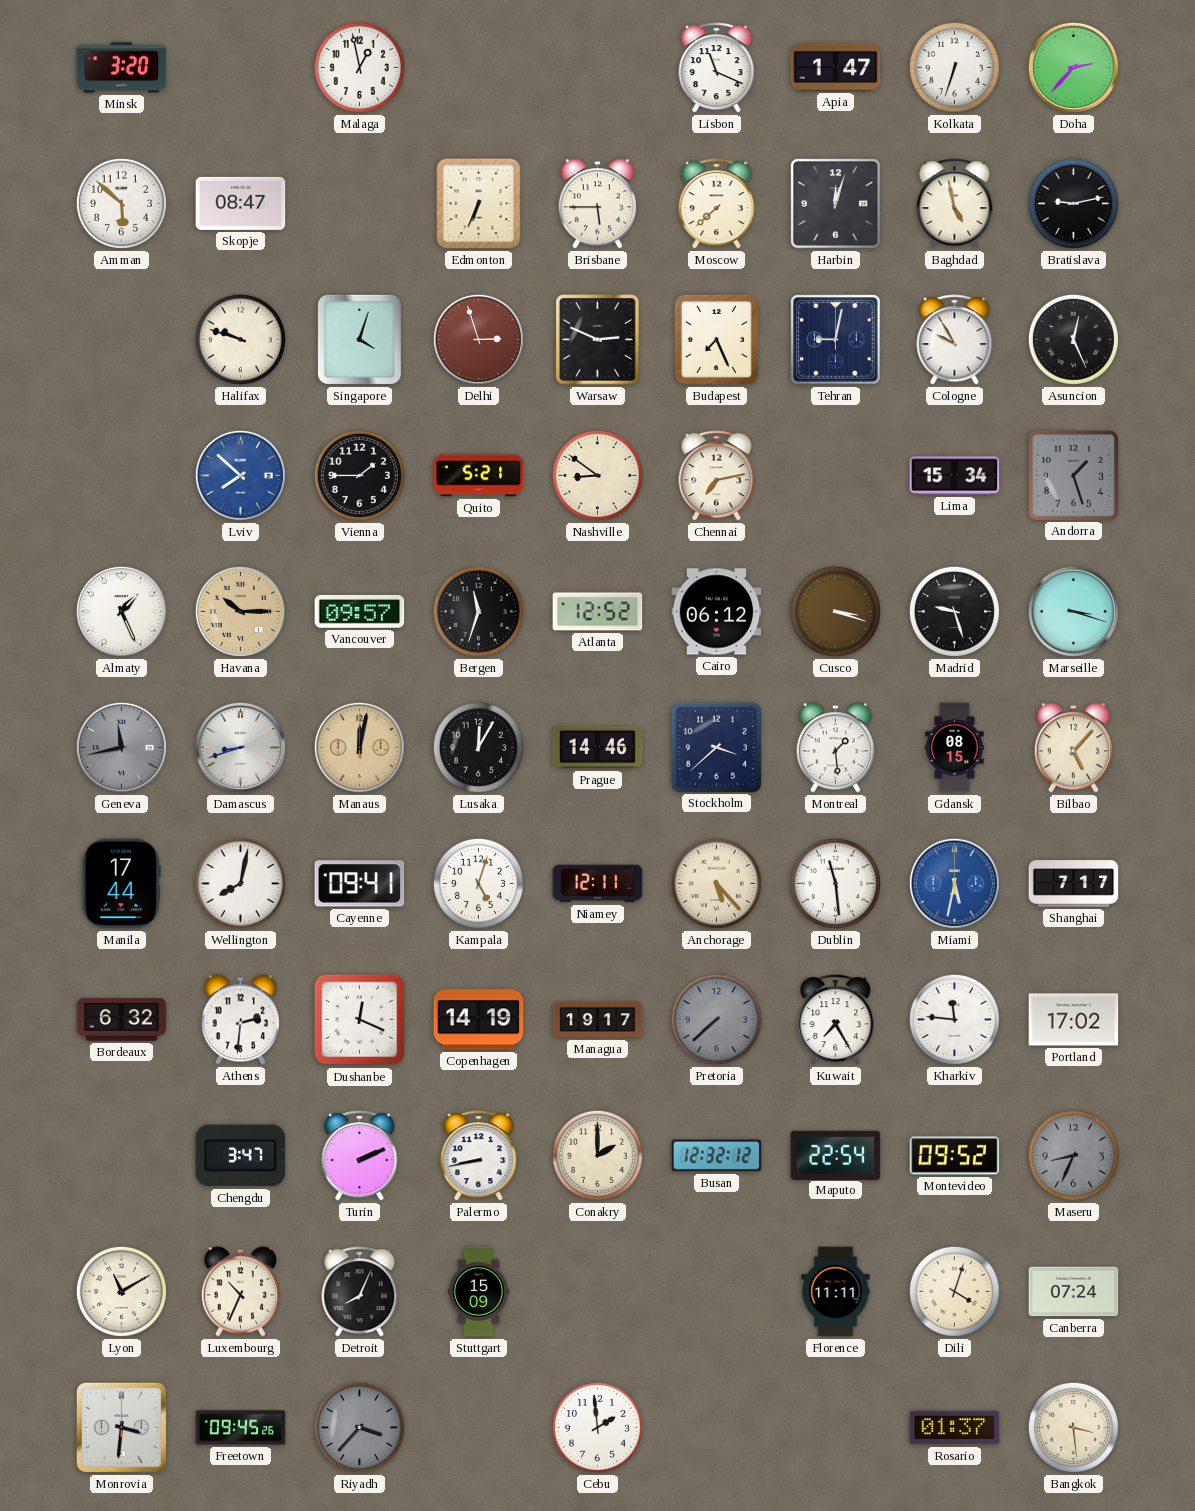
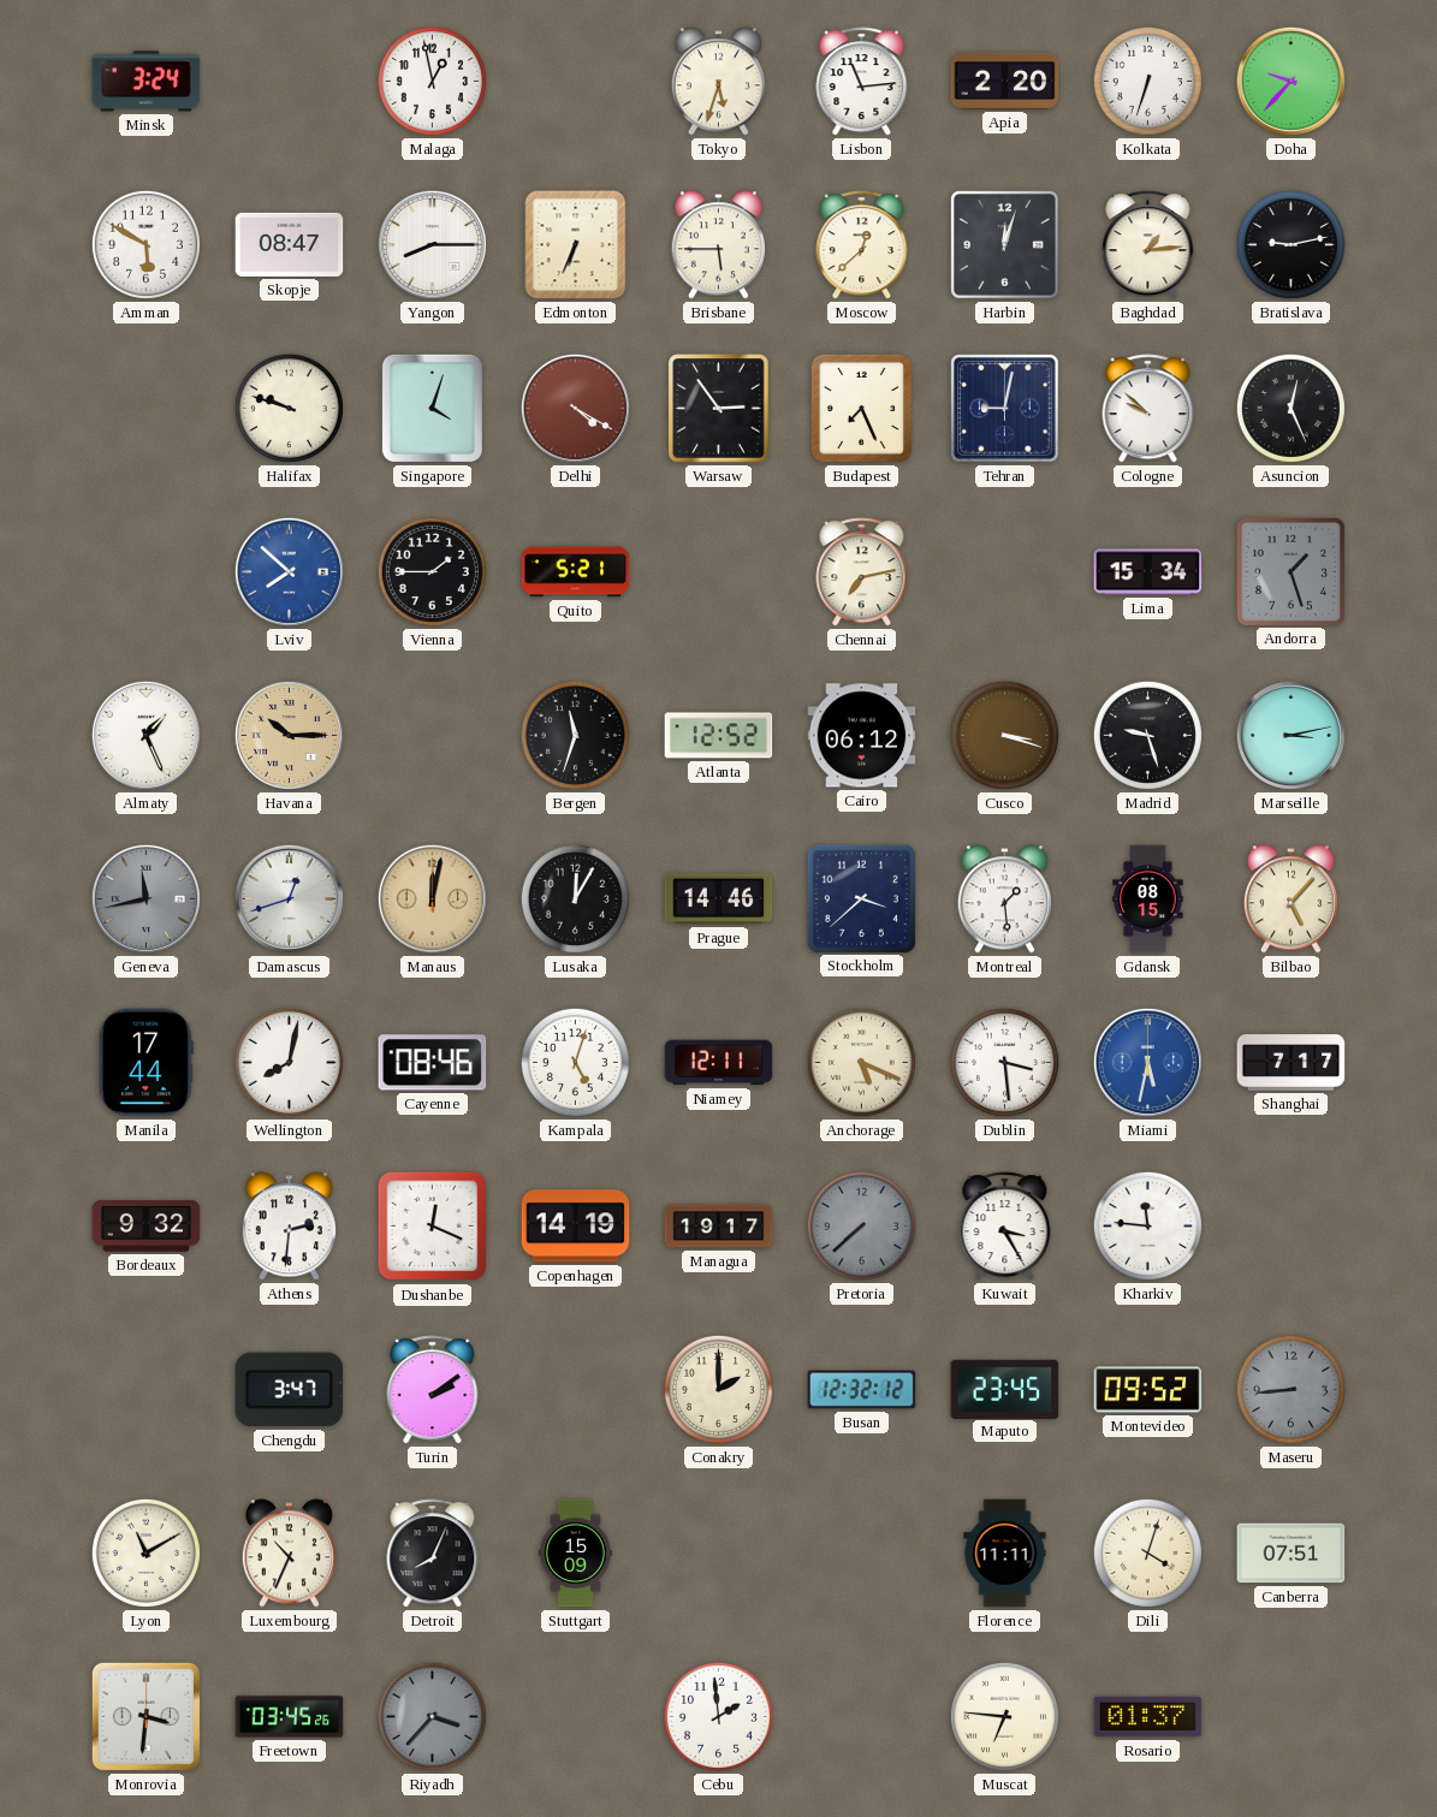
Minsk: 3:20 -> 3:24 (147, 82)
Tokyo: none -> 5:33 (718, 82)
Lisbon: 11:19 -> 11:14 (862, 82)
Apia: 1:47 -> 2:20 (1005, 81)
Doha: 2:37 -> 9:37 (1290, 81)
Amman: 5:52 -> 5:50 (146, 244)
Yangon: none -> 8:15 (432, 244)
Moscow: 7:38 -> 12:38 (862, 245)
Baghdad: 4:58 -> 1:14 (1148, 245)
Delhi: 2:57 -> 4:20 (575, 408)
Warsaw: 2:49 -> 2:54 (719, 409)
Cologne: 9:55 -> 9:52 (1148, 409)
Nashville: 8:51 -> none (597, 475)
Vancouver: 09:57 -> none (360, 611)
Marseille: 3:18 -> 3:13 (1290, 735)
Damascus: 8:42 -> 12:42 (289, 898)
Cayenne: 09:41 -> 08:46 (433, 1063)
Anchorage: 5:23 -> 5:19 (861, 1062)
Dublin: 11:29 -> 3:29 (1004, 1062)
Bordeaux: 6:32 -> 9:32 (147, 1227)
Kuwait: 7:25 -> 3:25 (1005, 1227)
Portland: 17:02 -> none (1074, 1020)
Turin: 2:11 -> 2:09 (433, 1390)
Palermo: 8:43 -> none (479, 1156)
Maputo: 22:54 -> 23:45 (1005, 1389)
Maseru: 8:34 -> 8:44 (1290, 1389)
Canberra: 07:24 -> 07:51 (1291, 1554)
Freetown: 09:45 -> 03:45 (290, 1717)
Muscat: none -> 6:46 (1004, 1716)
Bangkok: 3:29 -> none (1073, 1427)
